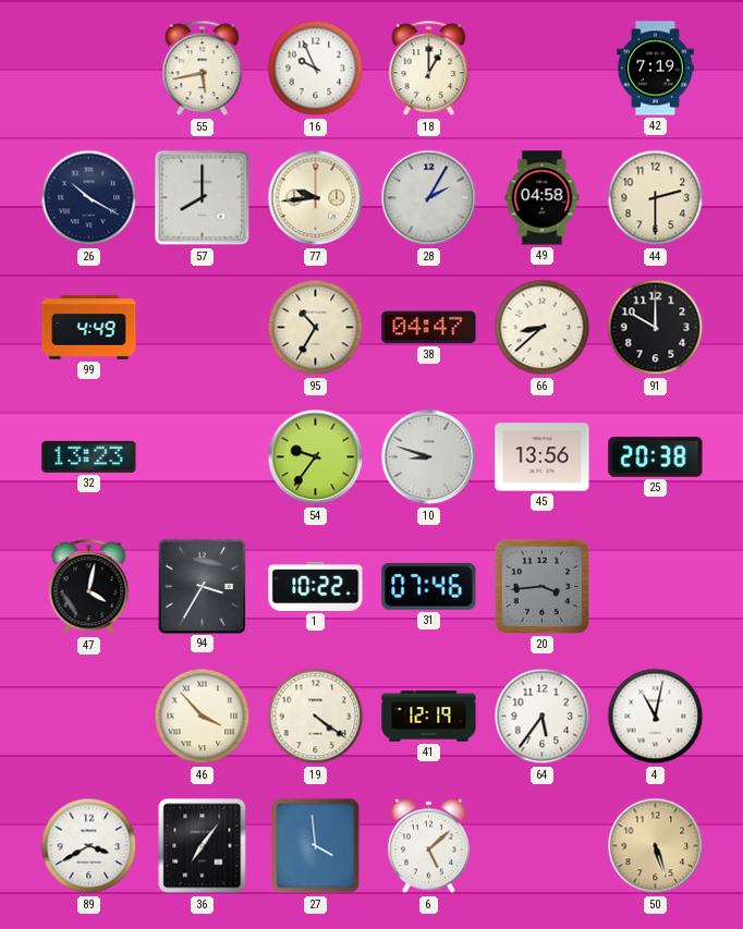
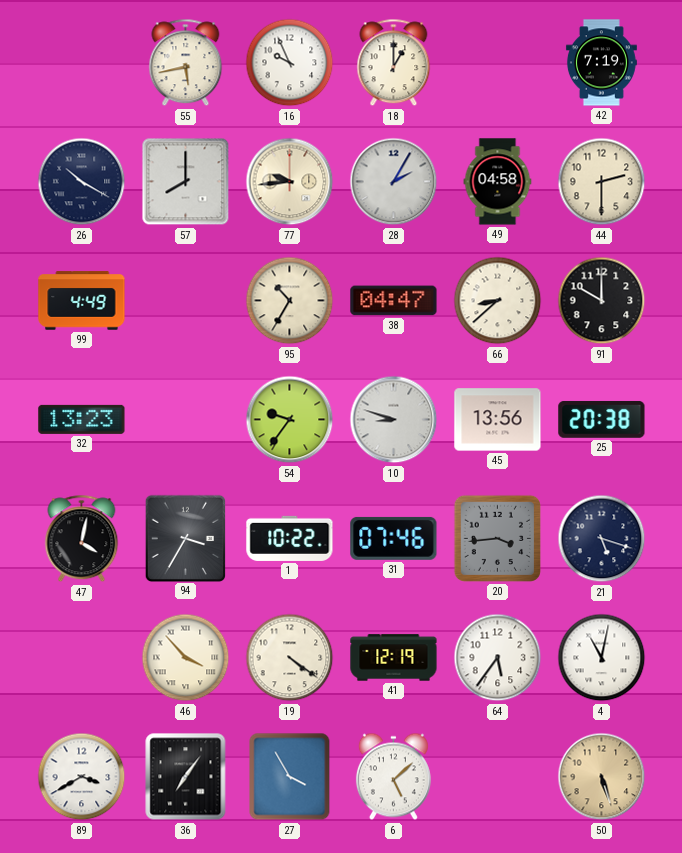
21: none -> 5:18 (602, 539)
27: 3:59 -> 3:55 (290, 777)
